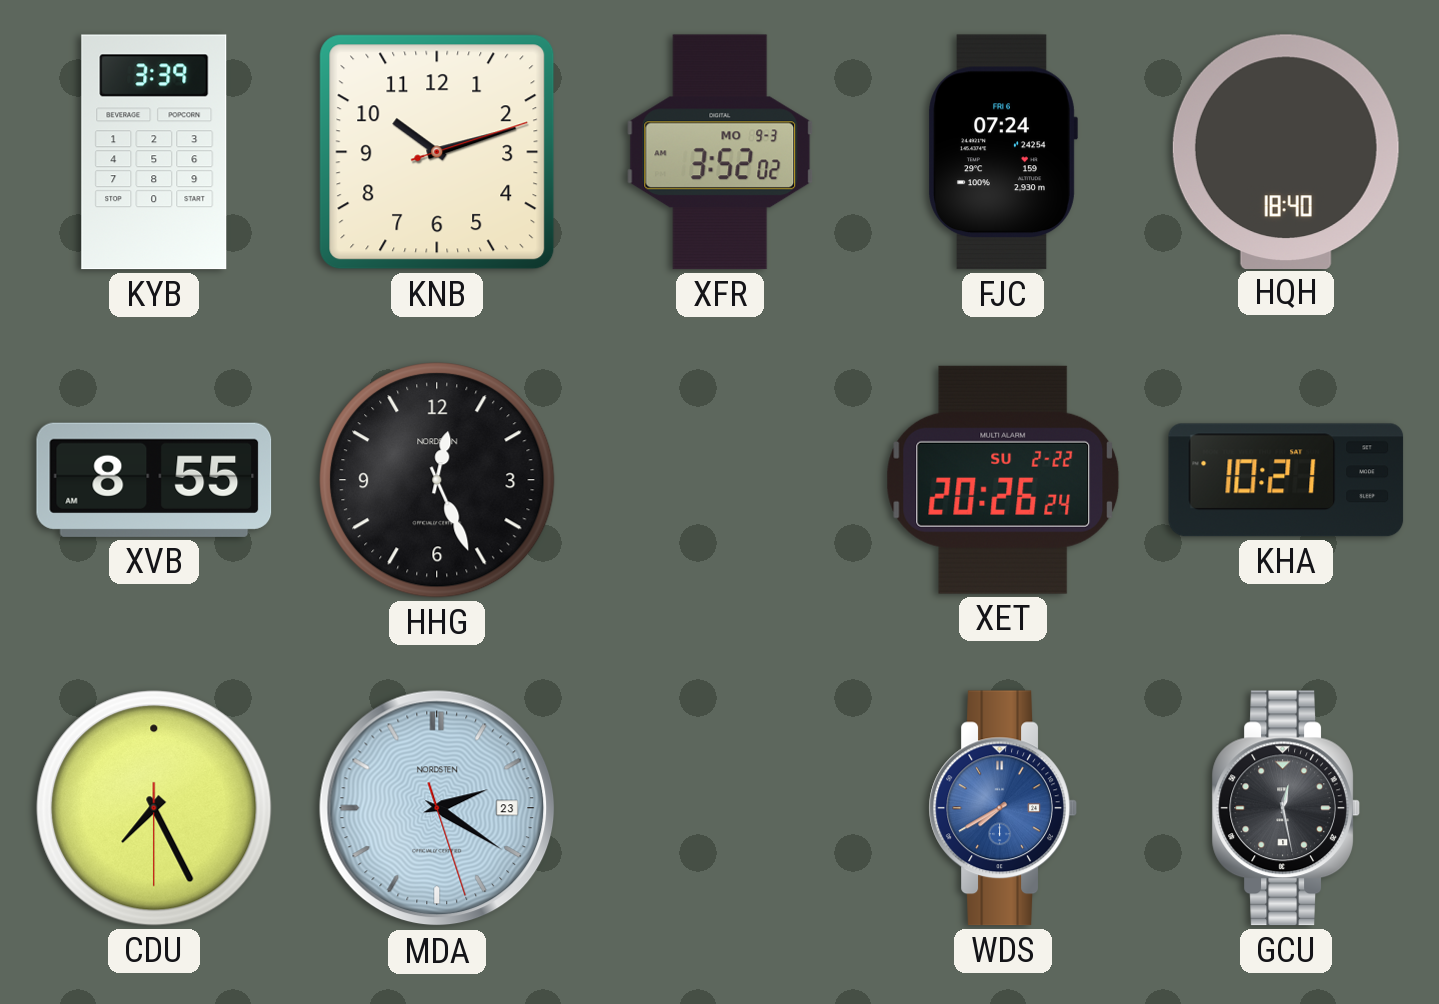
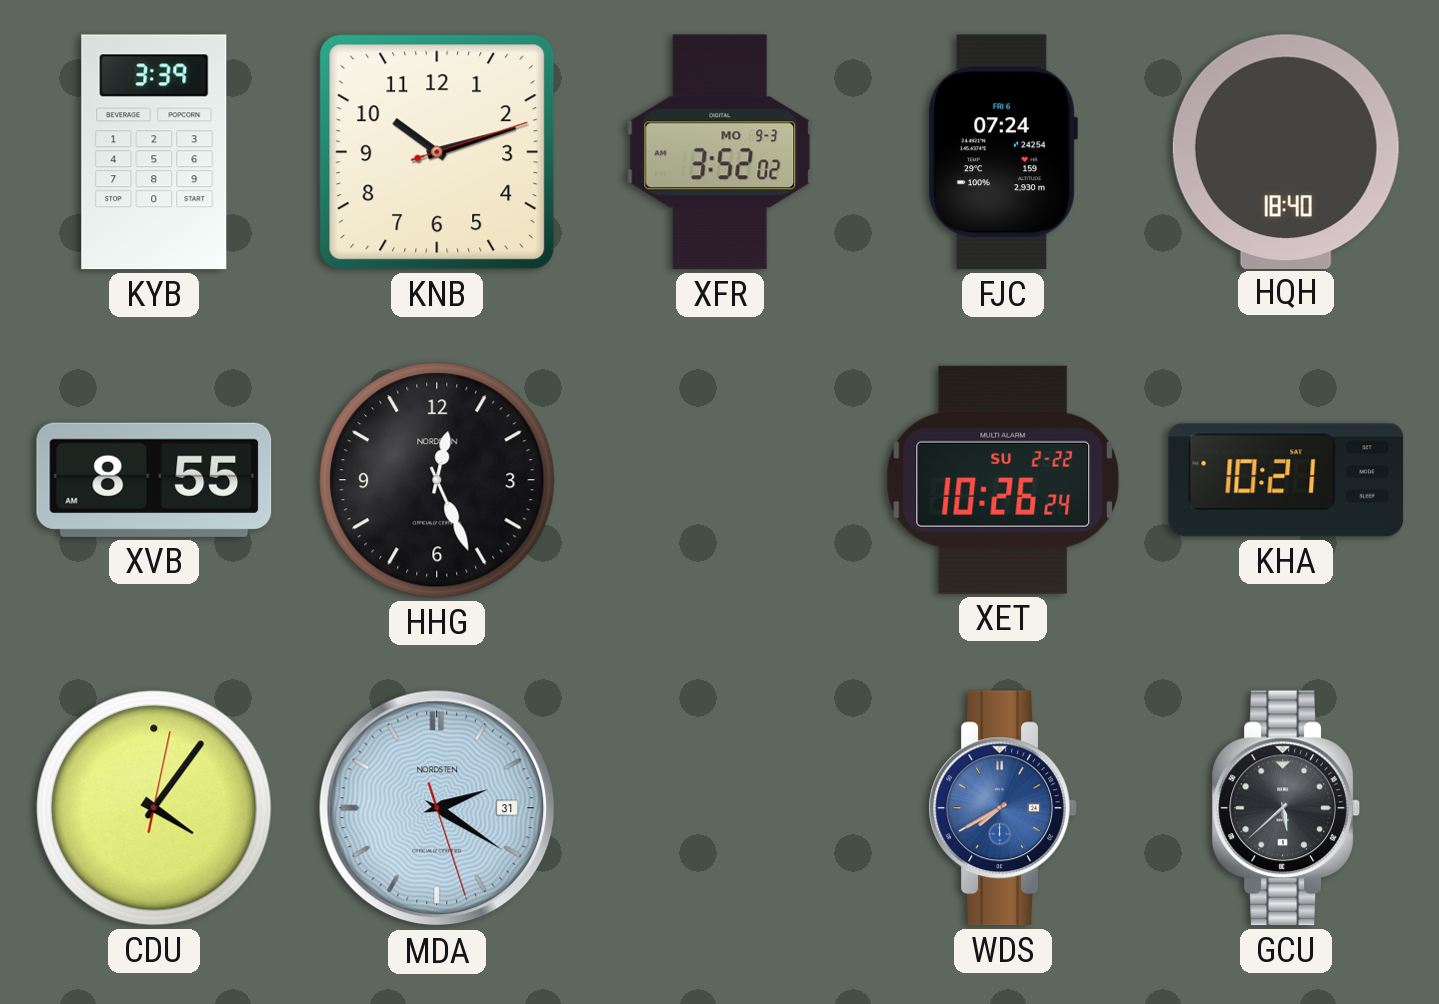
XET: 20:26 -> 10:26 (1003, 480)
CDU: 7:25 -> 4:06 (154, 808)
MDA date: 23 -> 31 (437, 808)
GCU: 12:28 -> 5:38 (1286, 808)
